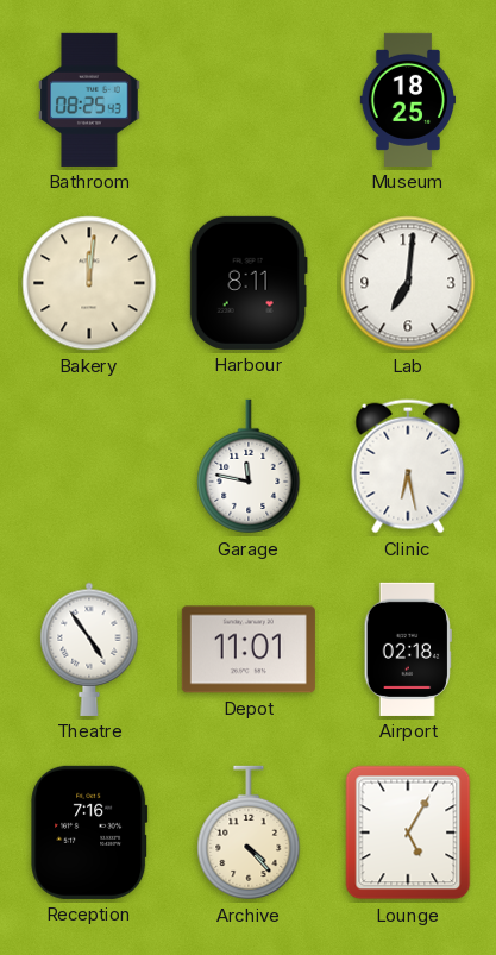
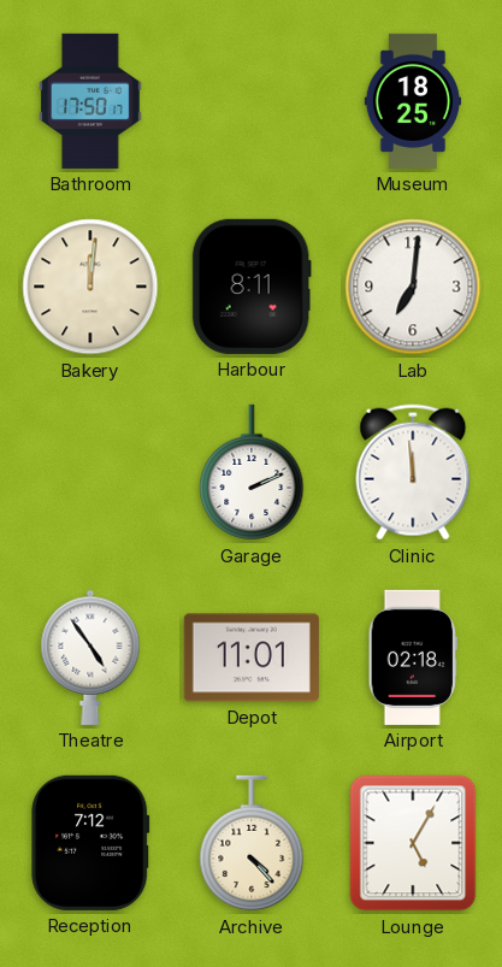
Bathroom: 08:25 -> 17:50 (91, 101)
Garage: 11:47 -> 2:11 (252, 472)
Clinic: 6:28 -> 11:59 (413, 472)
Reception: 7:16 -> 7:12 (90, 843)
